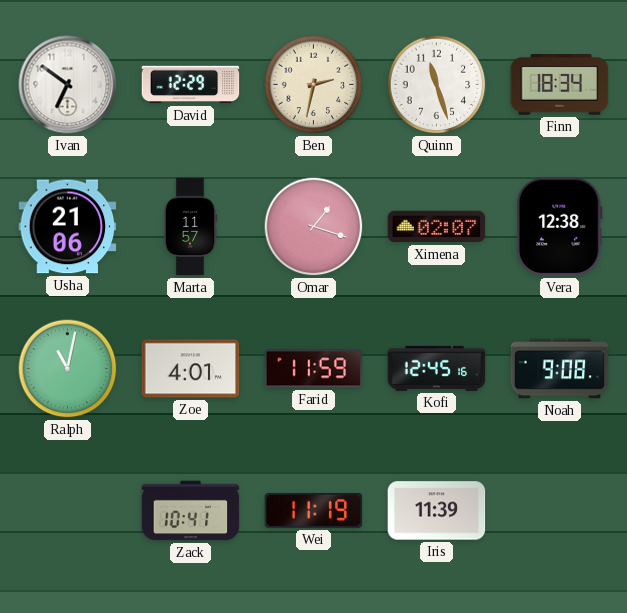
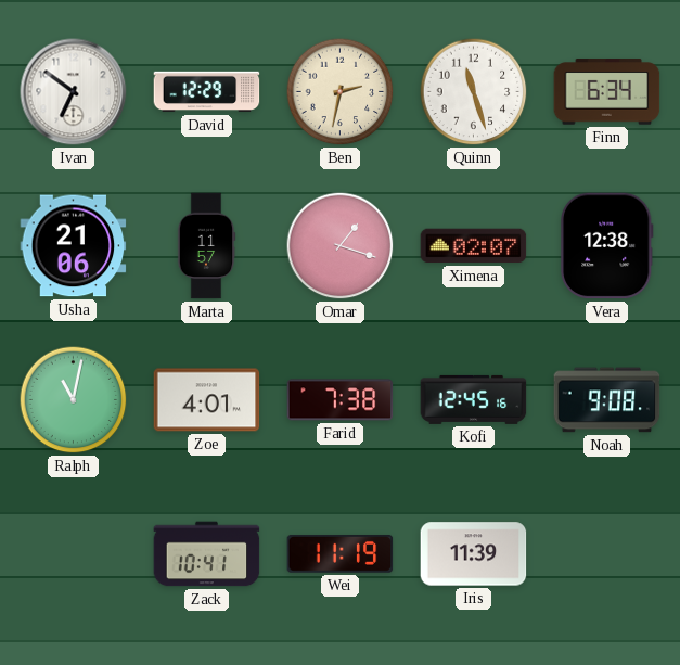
Finn: 18:34 -> 6:34 (607, 92)
Farid: 11:59 -> 7:38 (341, 400)
